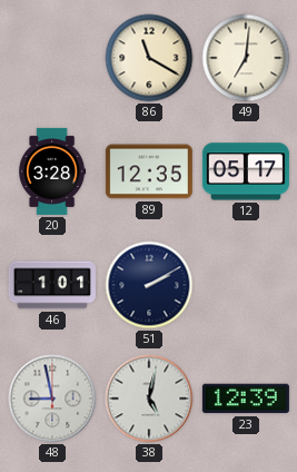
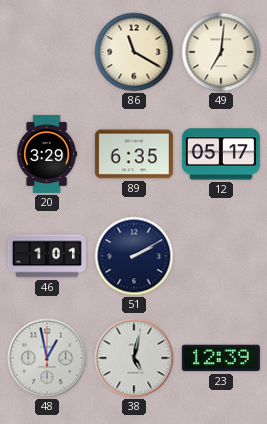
20: 3:28 -> 3:29 (47, 154)
89: 12:35 -> 6:35 (134, 154)
48: 8:58 -> 12:58 (47, 358)
